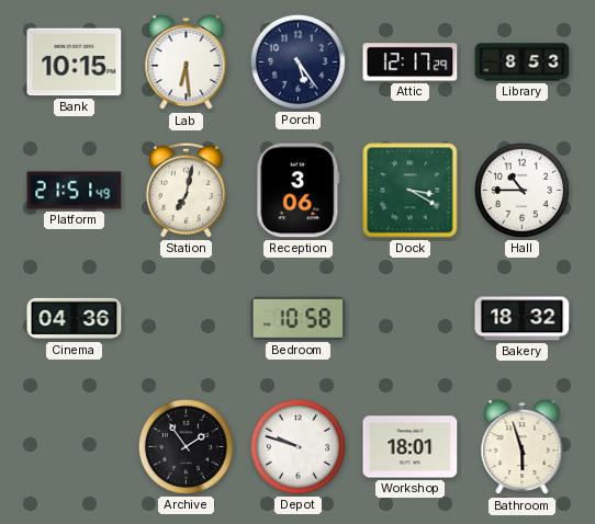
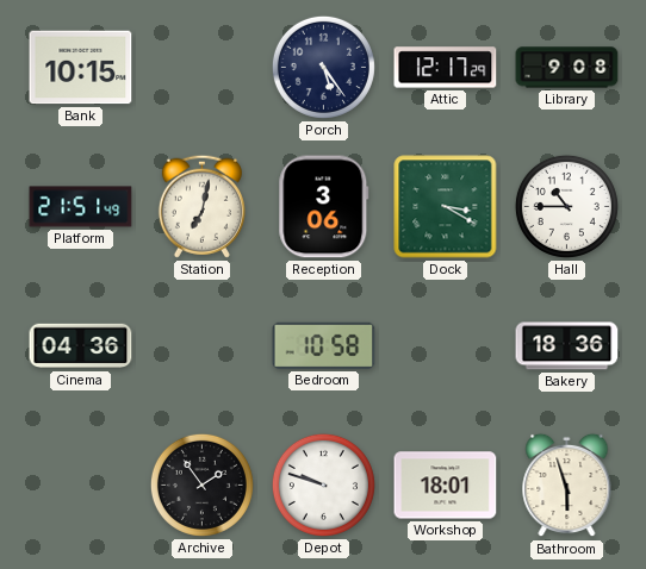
Lab: 6:29 -> none (187, 62)
Library: 8:53 -> 9:08 (567, 68)
Bakery: 18:32 -> 18:36 (567, 346)
